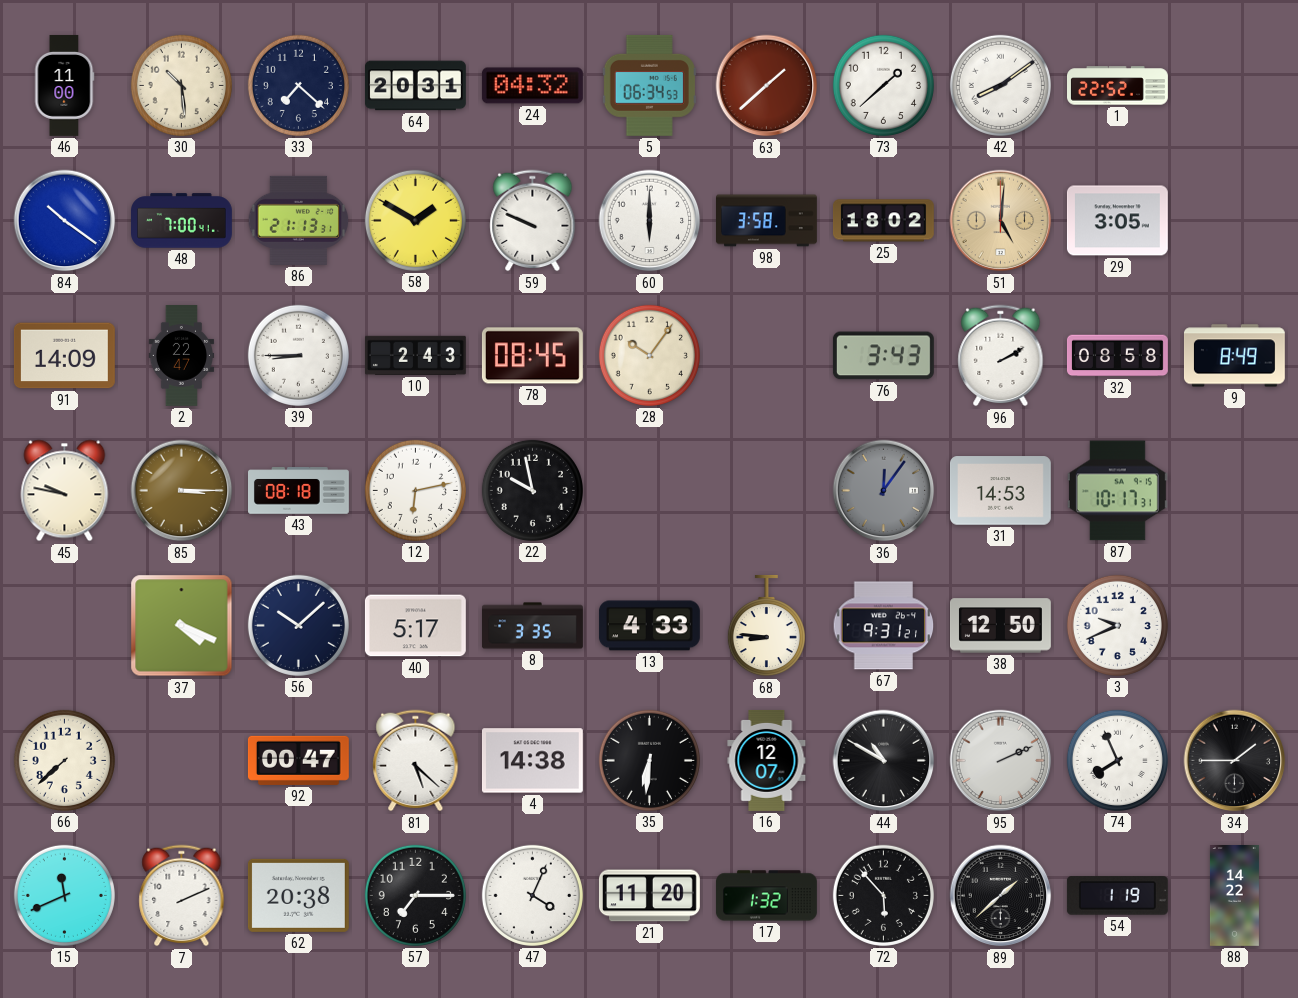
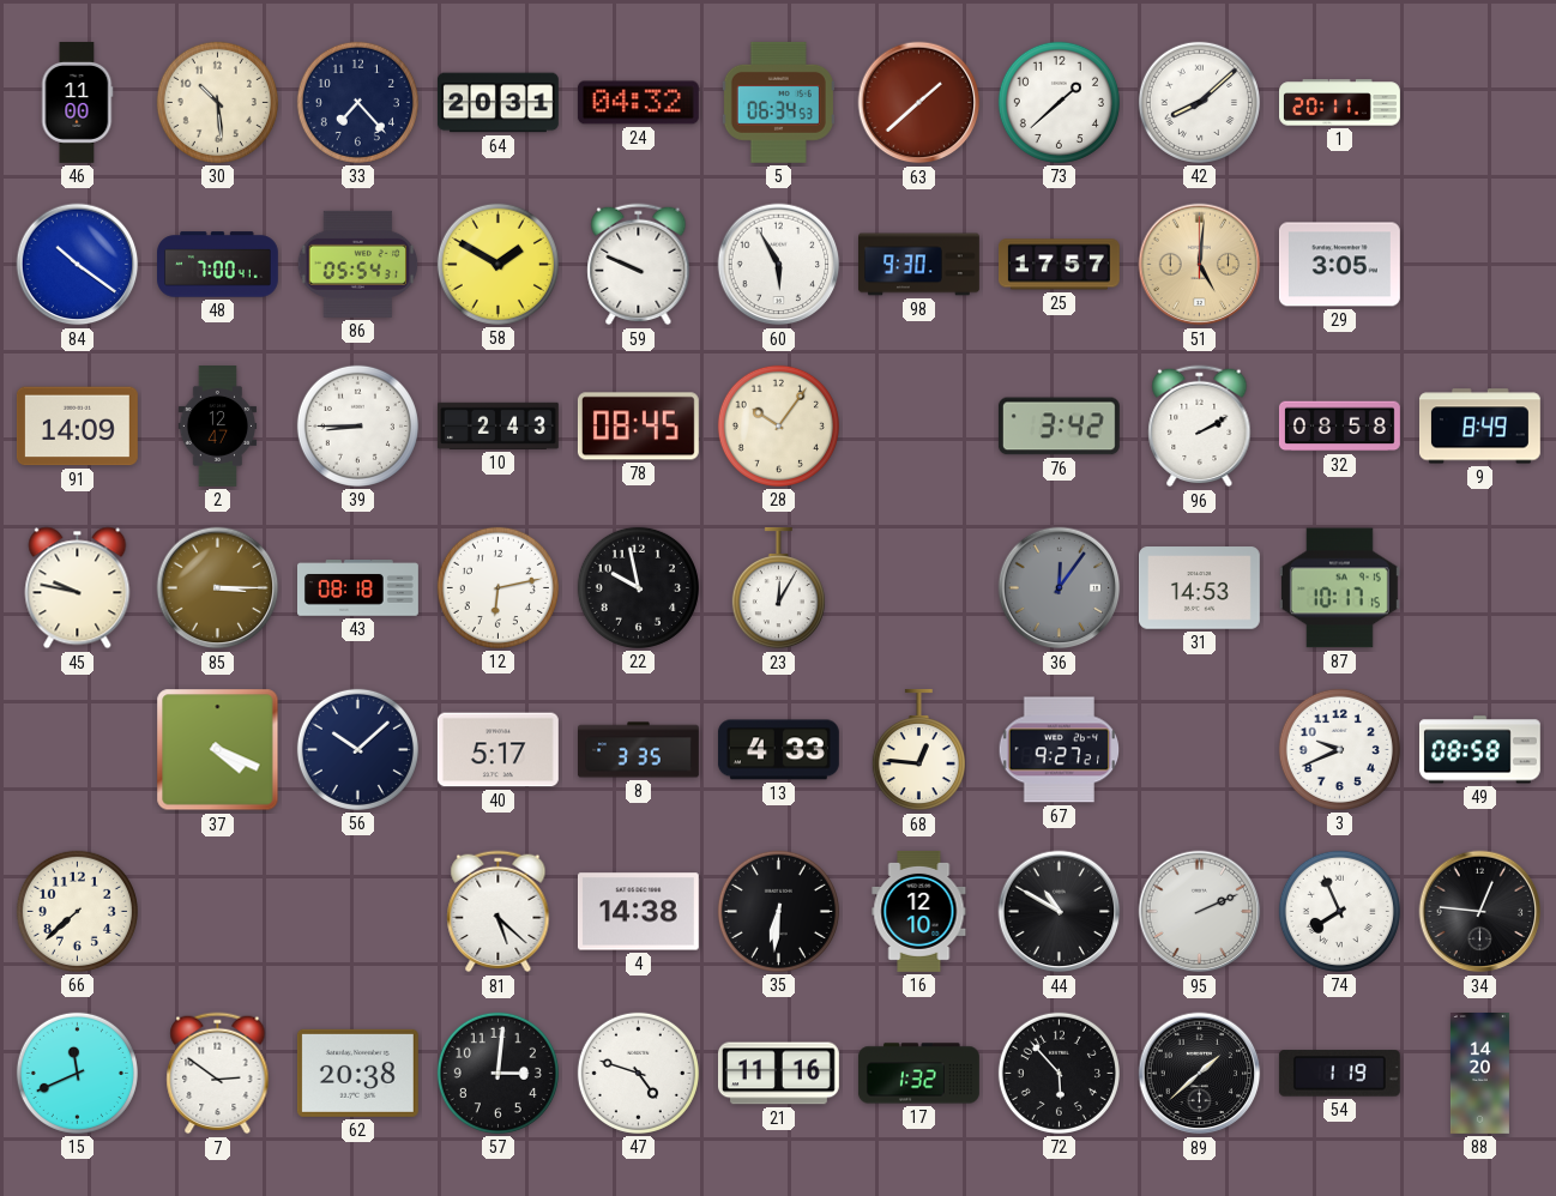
33: 7:22 -> 7:23 (357, 102)
42: 8:09 -> 8:08 (1199, 102)
1: 22:52 -> 20:11 (1340, 103)
86: 21:13 -> 05:54 (358, 264)
60: 6:00 -> 5:55 (779, 265)
98: 3:58 -> 9:30 (919, 265)
25: 18:02 -> 17:57 (1059, 265)
2: 22:47 -> 12:47 (218, 427)
76: 3:43 -> 3:42 (1059, 427)
23: none -> 12:05 (778, 588)
87: 10:17:31 -> 10:17:15 (1339, 588)
68: 8:46 -> 12:46 (918, 750)
67: 9:31 -> 9:27 (1060, 750)
38: 12:50 -> none (1000, 626)
49: none -> 08:58 (1479, 750)
92: 00:47 -> none (298, 760)
16: 12:07 -> 12:10 (919, 911)
34: 1:45 -> 12:46 (1480, 912)
7: 2:11 -> 2:51 (218, 1074)
57: 7:15 -> 3:01 (497, 1073)
47: 4:04 -> 4:48 (638, 1073)
21: 11:20 -> 11:16 (778, 1074)
88: 14:22 -> 14:20 (1479, 1074)
